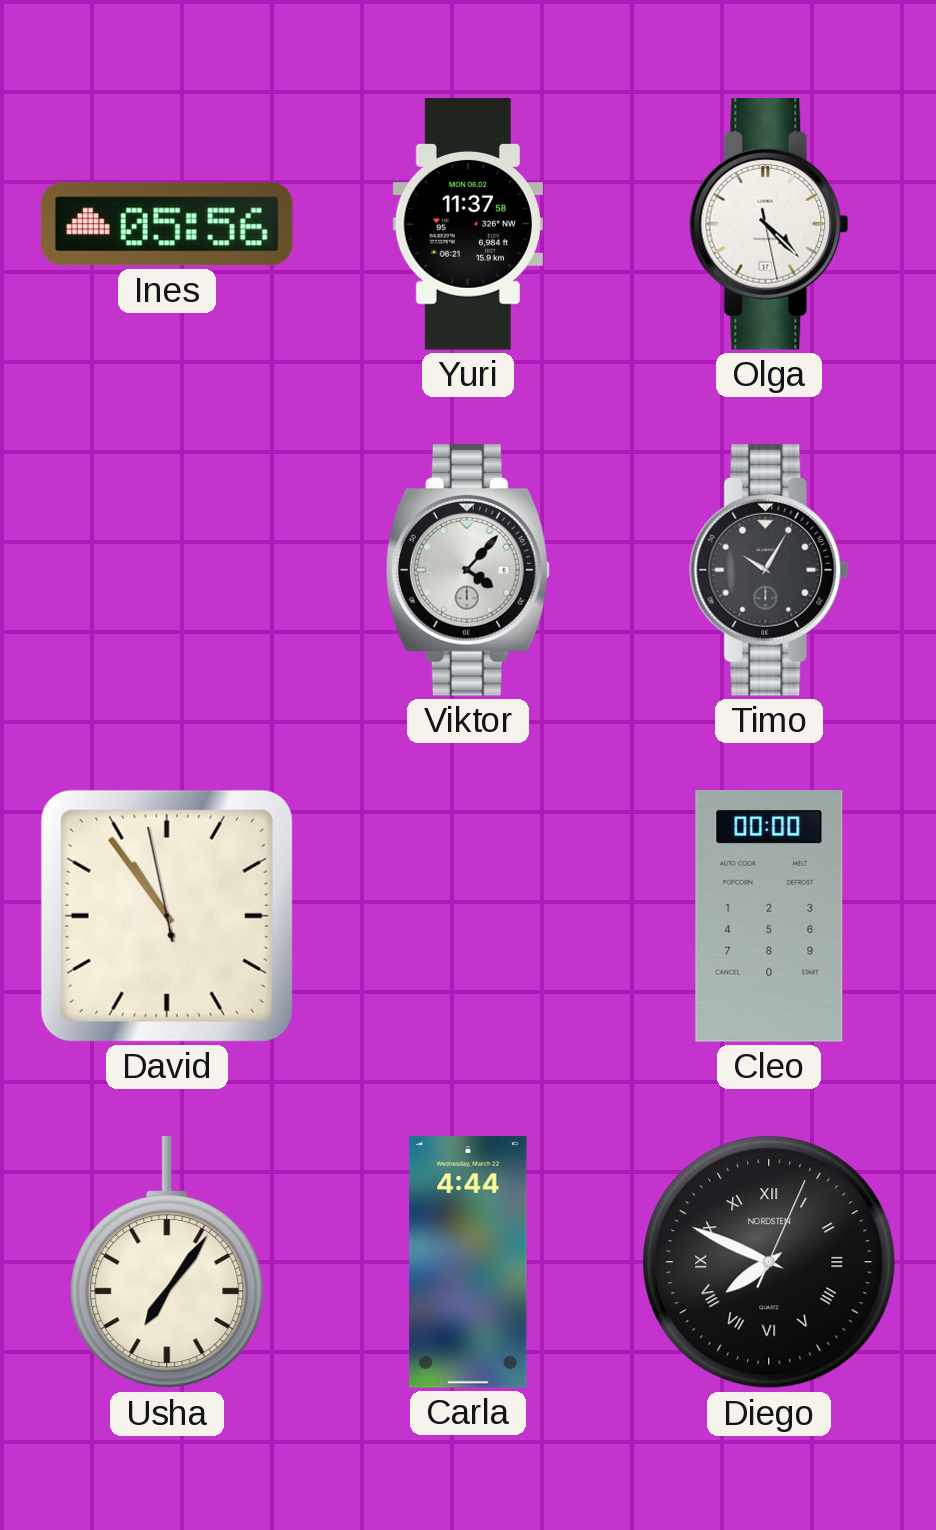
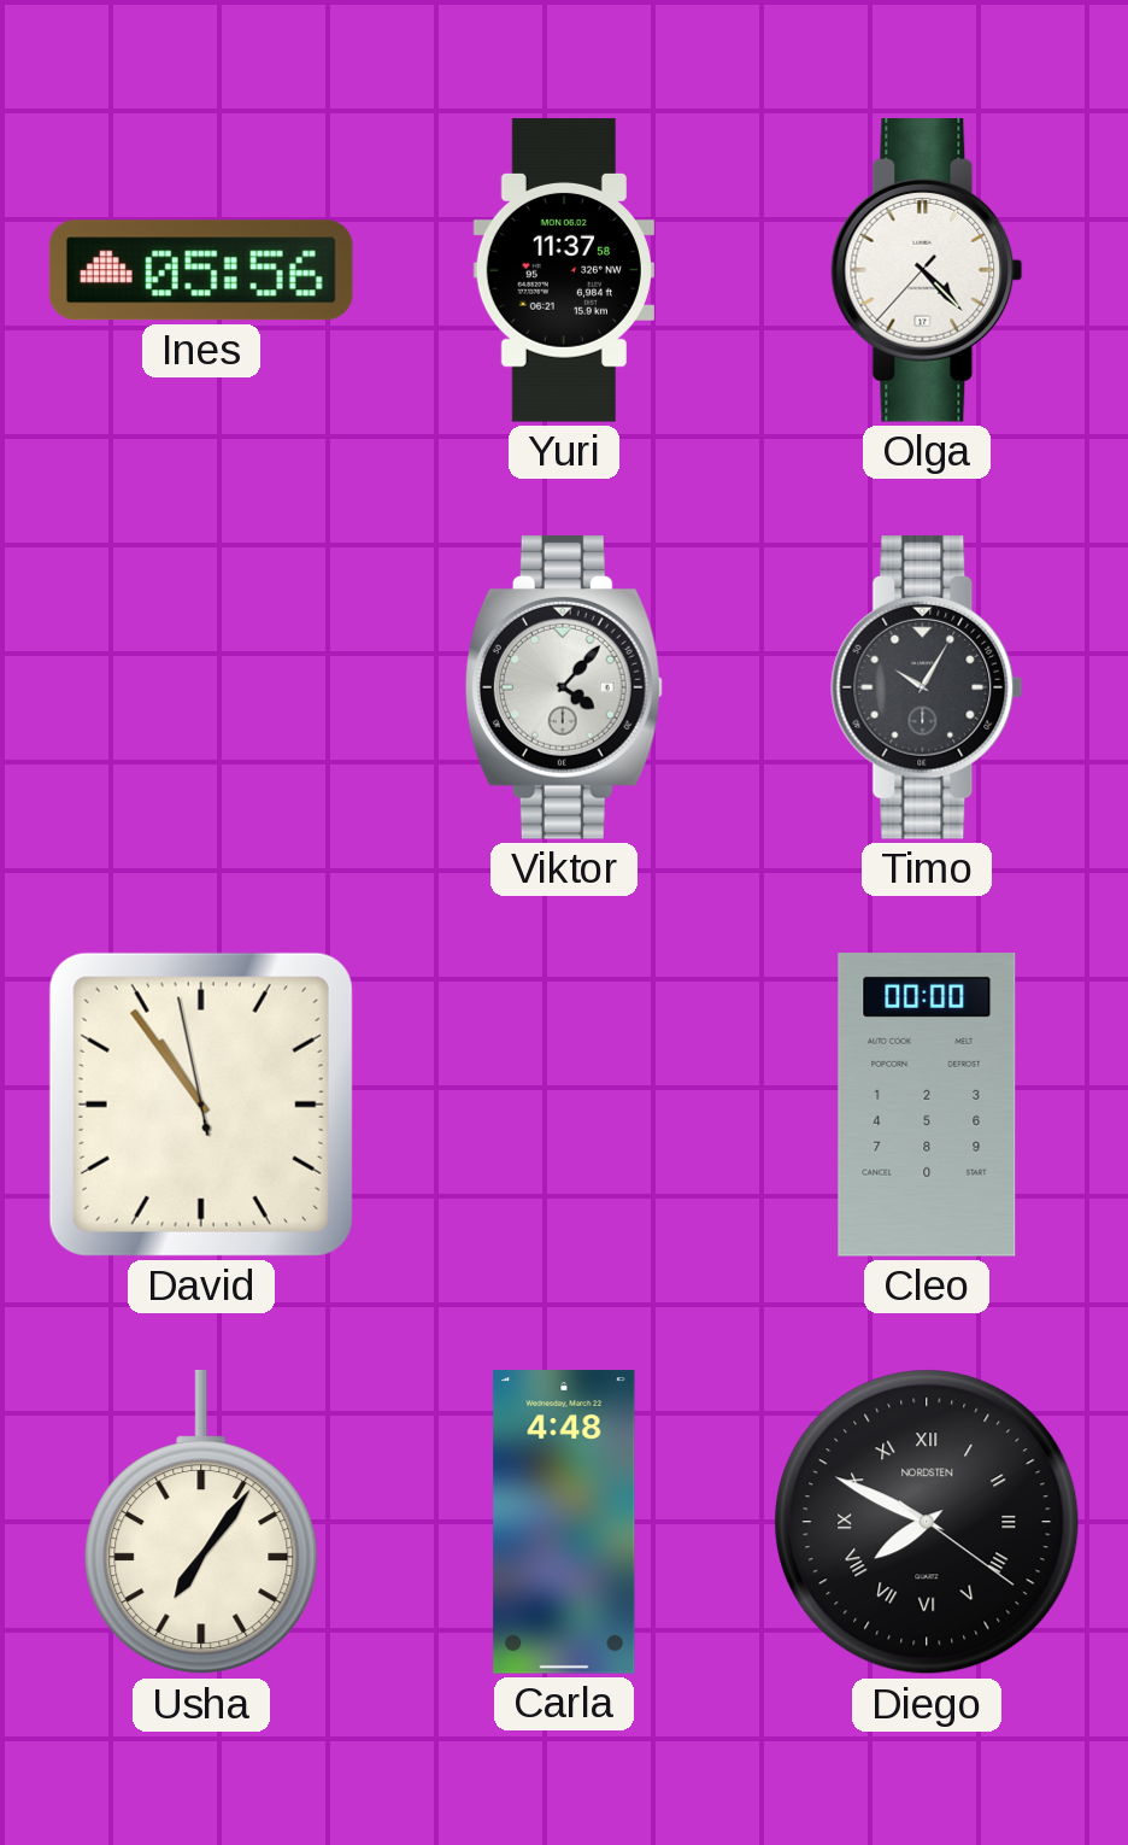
Olga: 4:22:28 -> 4:22:37 (927, 271)
Carla: 4:44 -> 4:48 (564, 1522)
Diego: 7:49:04 -> 7:49:21 (927, 1522)
